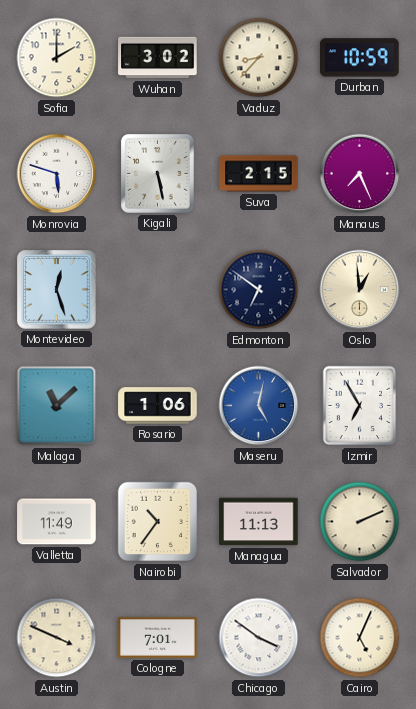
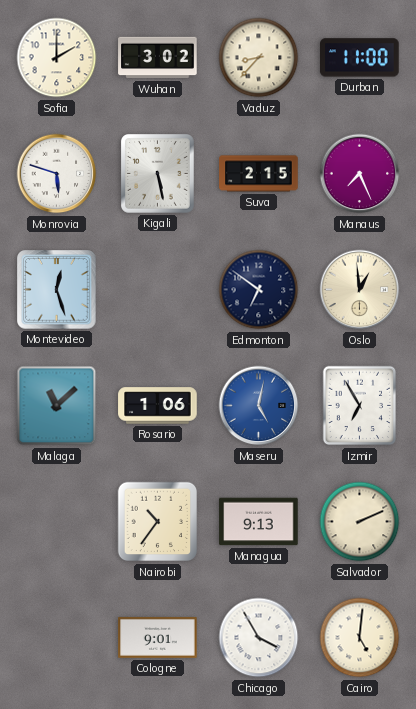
Durban: 10:59 -> 11:00 (360, 58)
Valletta: 11:49 -> none (57, 522)
Managua: 11:13 -> 9:13 (259, 522)
Austin: 3:49 -> none (57, 638)
Cologne: 7:01 -> 9:01 (158, 637)
Chicago: 3:51 -> 3:55 (259, 638)
Cairo: 5:04 -> 5:01 (360, 638)
